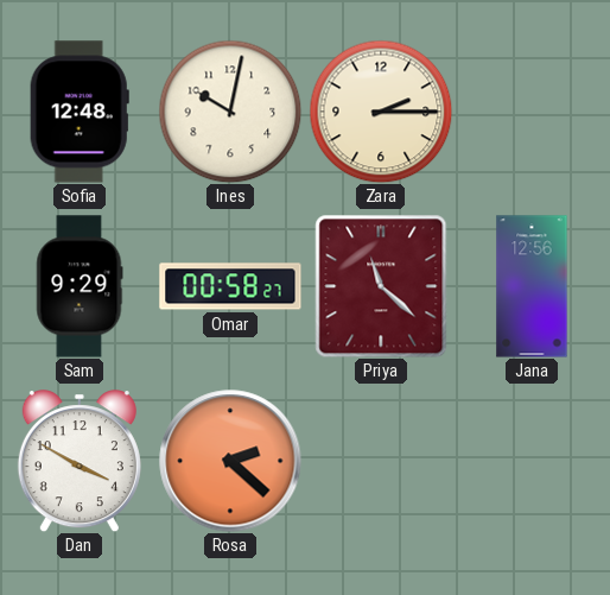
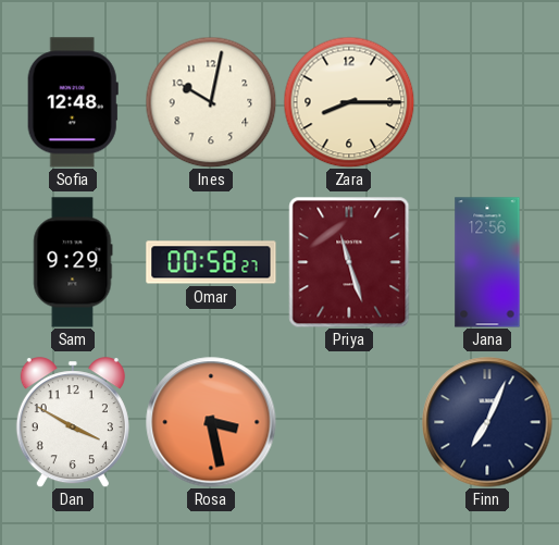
Zara: 2:15 -> 8:15 (349, 102)
Priya: 11:22 -> 11:27 (349, 262)
Rosa: 2:22 -> 3:28 (211, 422)
Finn: none -> 7:04 (487, 422)
